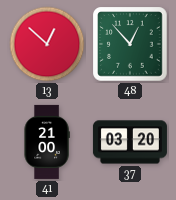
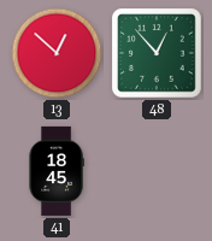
41: 21:00 -> 18:45 (57, 171)
37: 03:20 -> none (130, 142)
